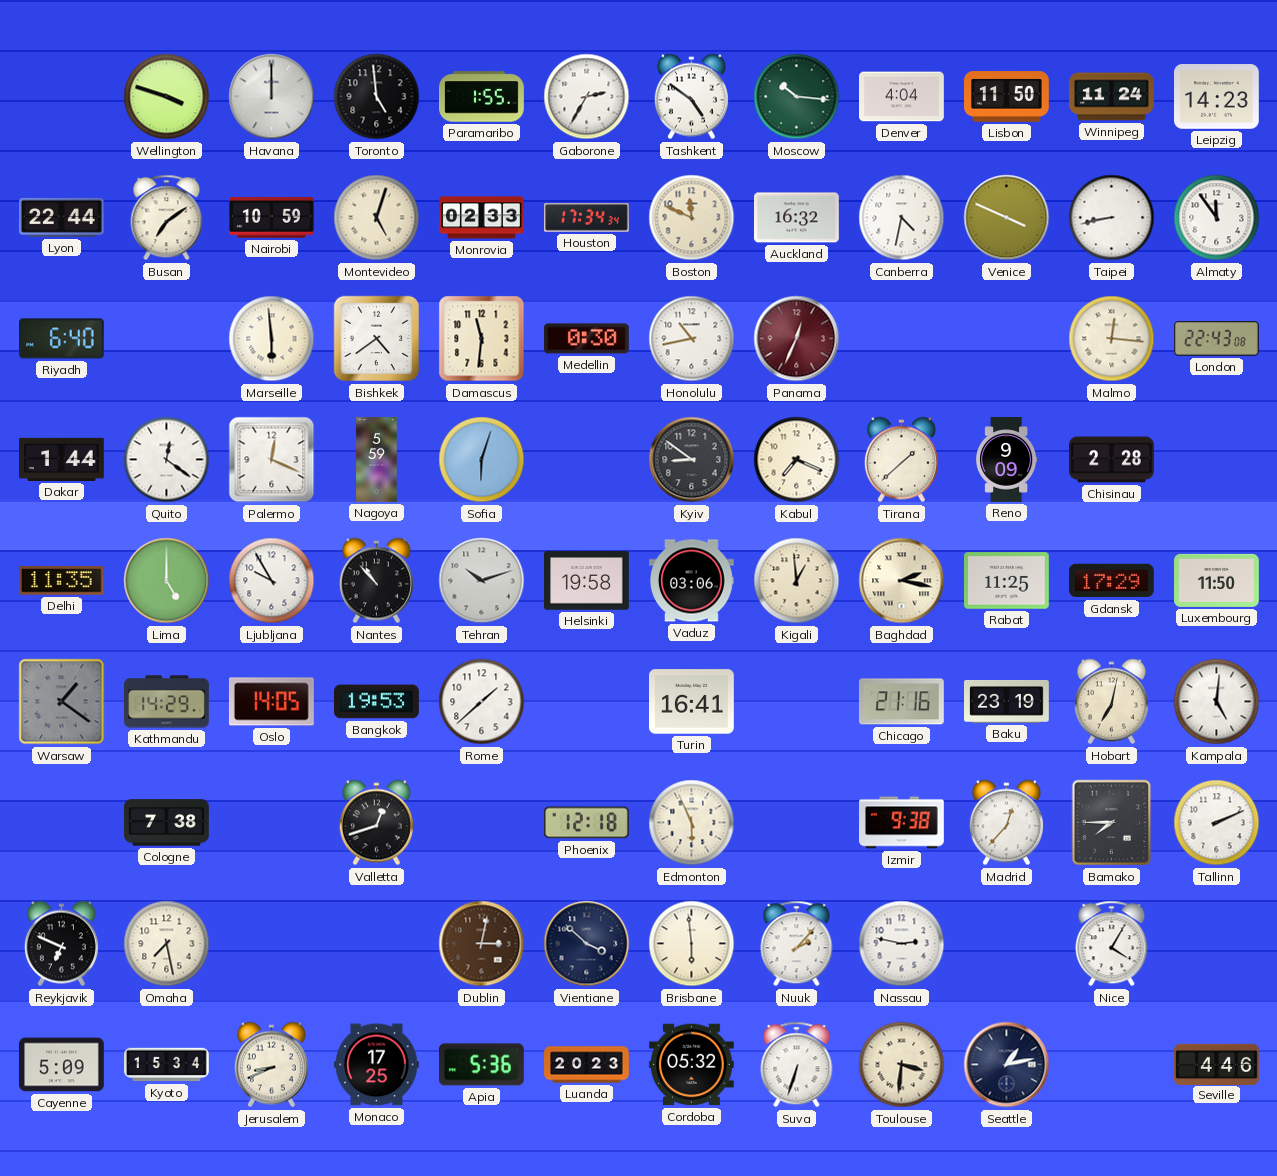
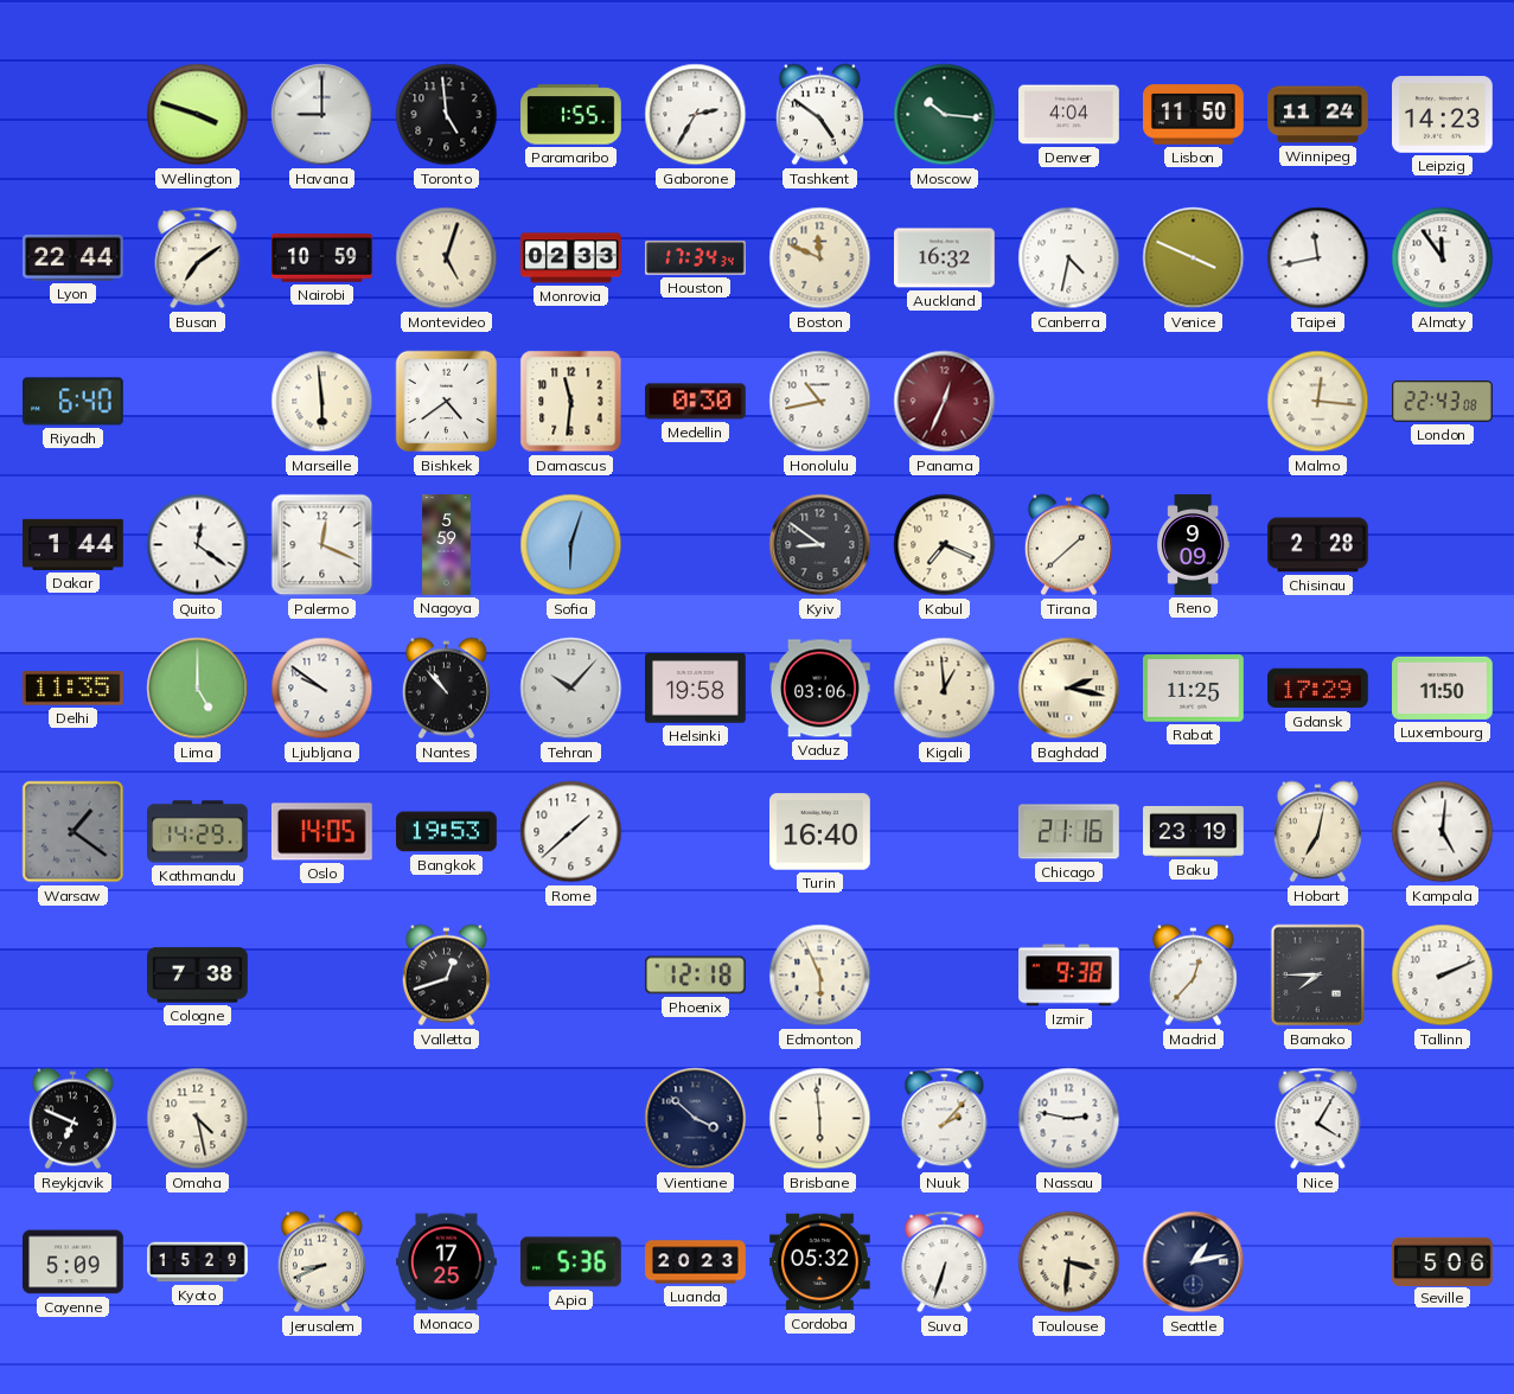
Havana: 12:00 -> 9:00 (322, 115)
Taipei: 8:43 -> 11:43 (1318, 258)
Ljubljana: 9:55 -> 9:51 (322, 689)
Tehran: 10:12 -> 10:07 (571, 689)
Turin: 16:41 -> 16:40 (820, 832)
Omaha: 7:28 -> 4:28 (198, 1119)
Dublin: 3:02 -> none (482, 944)
Kyoto: 15:34 -> 15:29 (198, 1262)
Seville: 4:46 -> 5:06 (1443, 1261)
